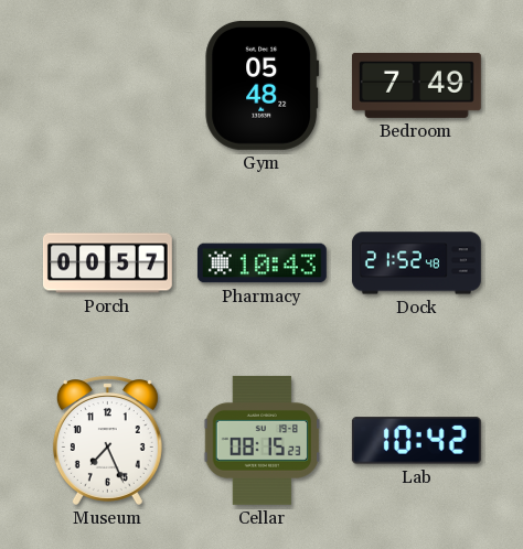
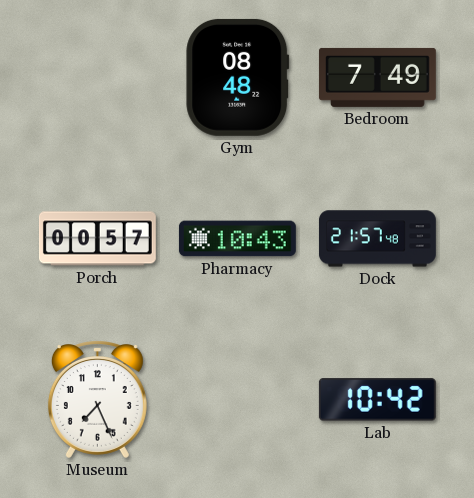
Gym: 05:48 -> 08:48 (238, 77)
Dock: 21:52 -> 21:57 (377, 239)
Cellar: 08:15 -> none (261, 440)
